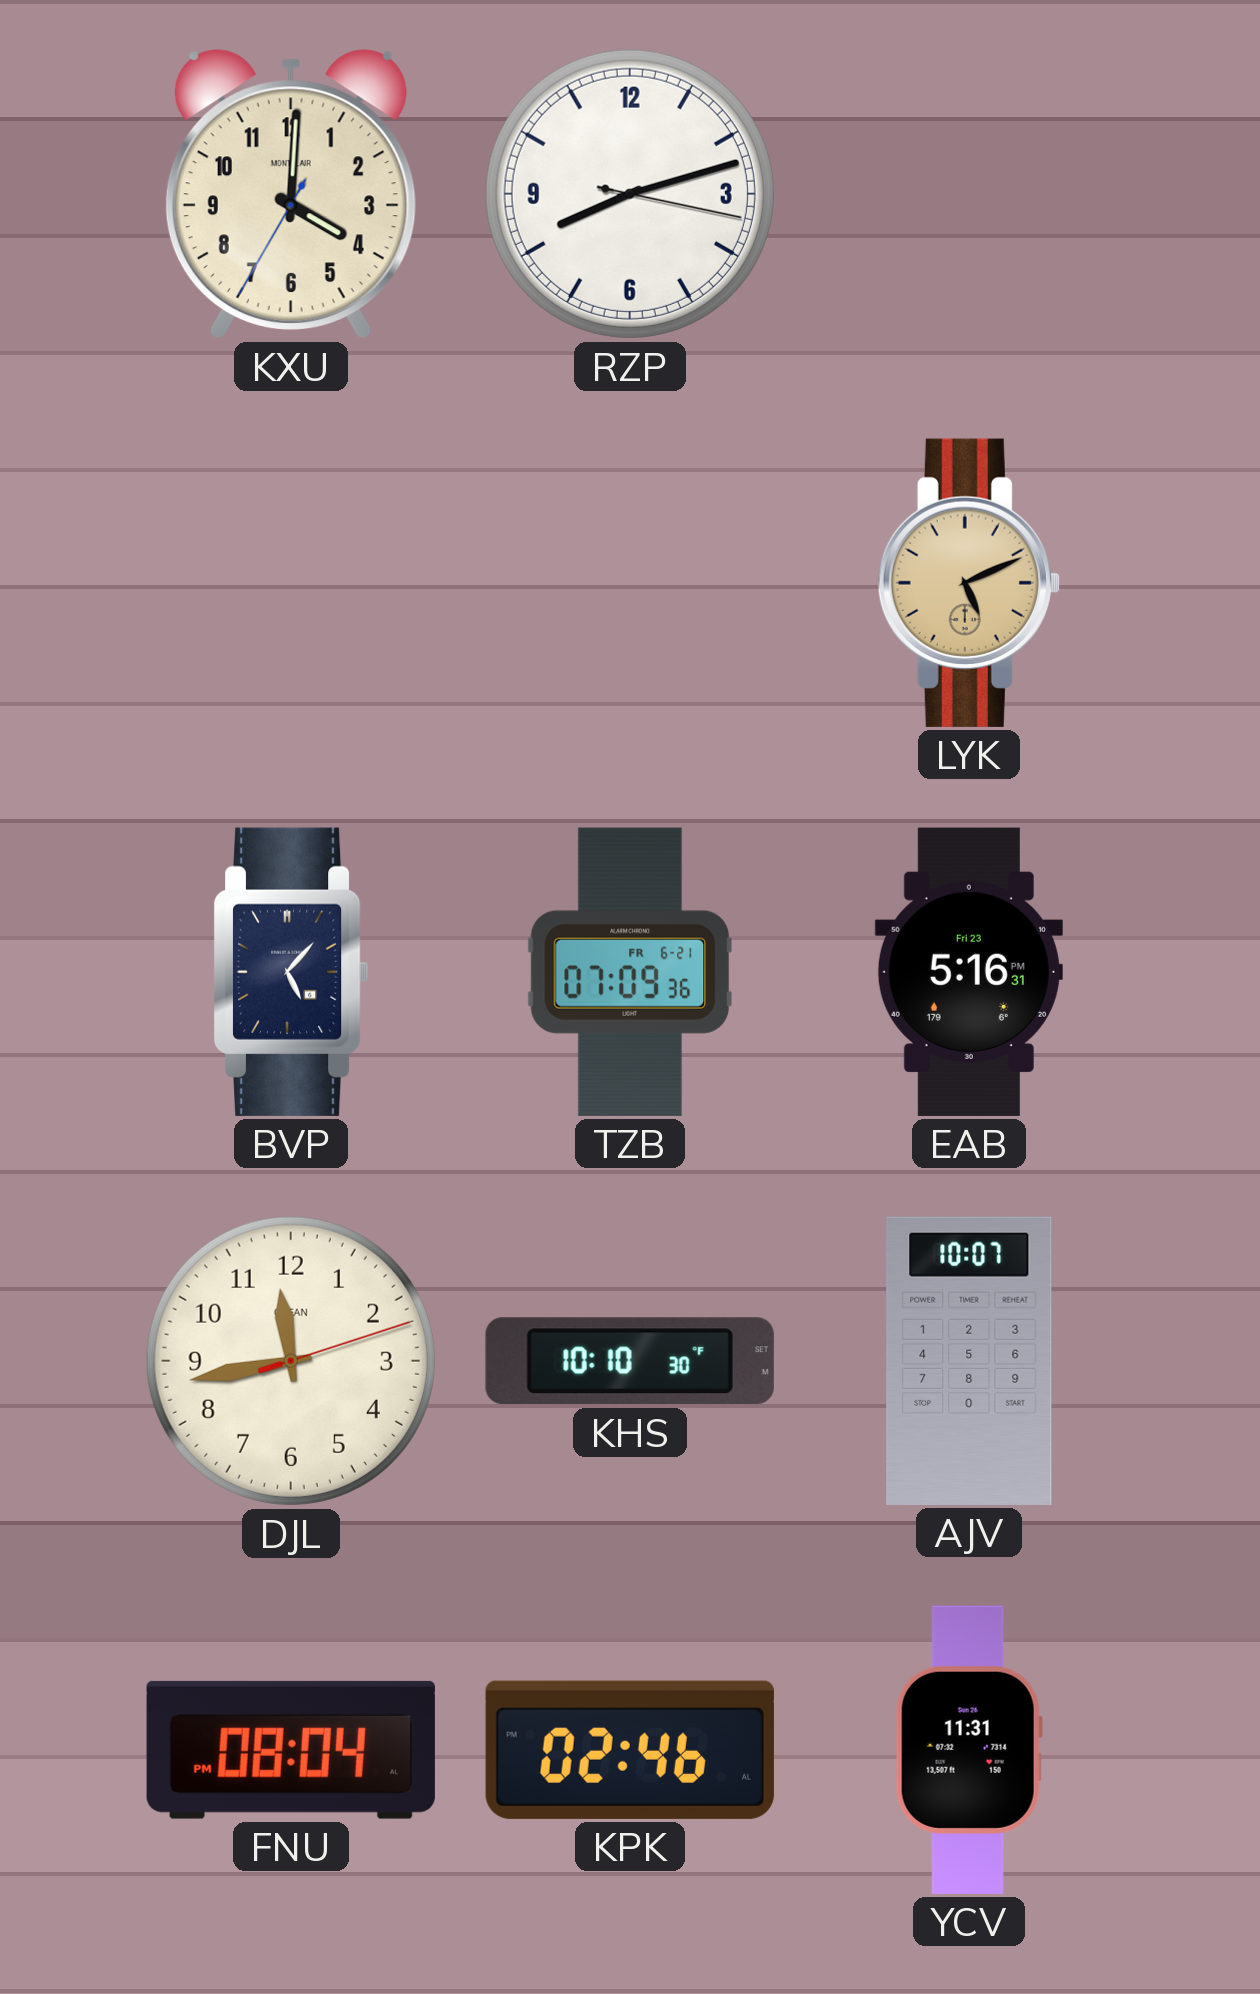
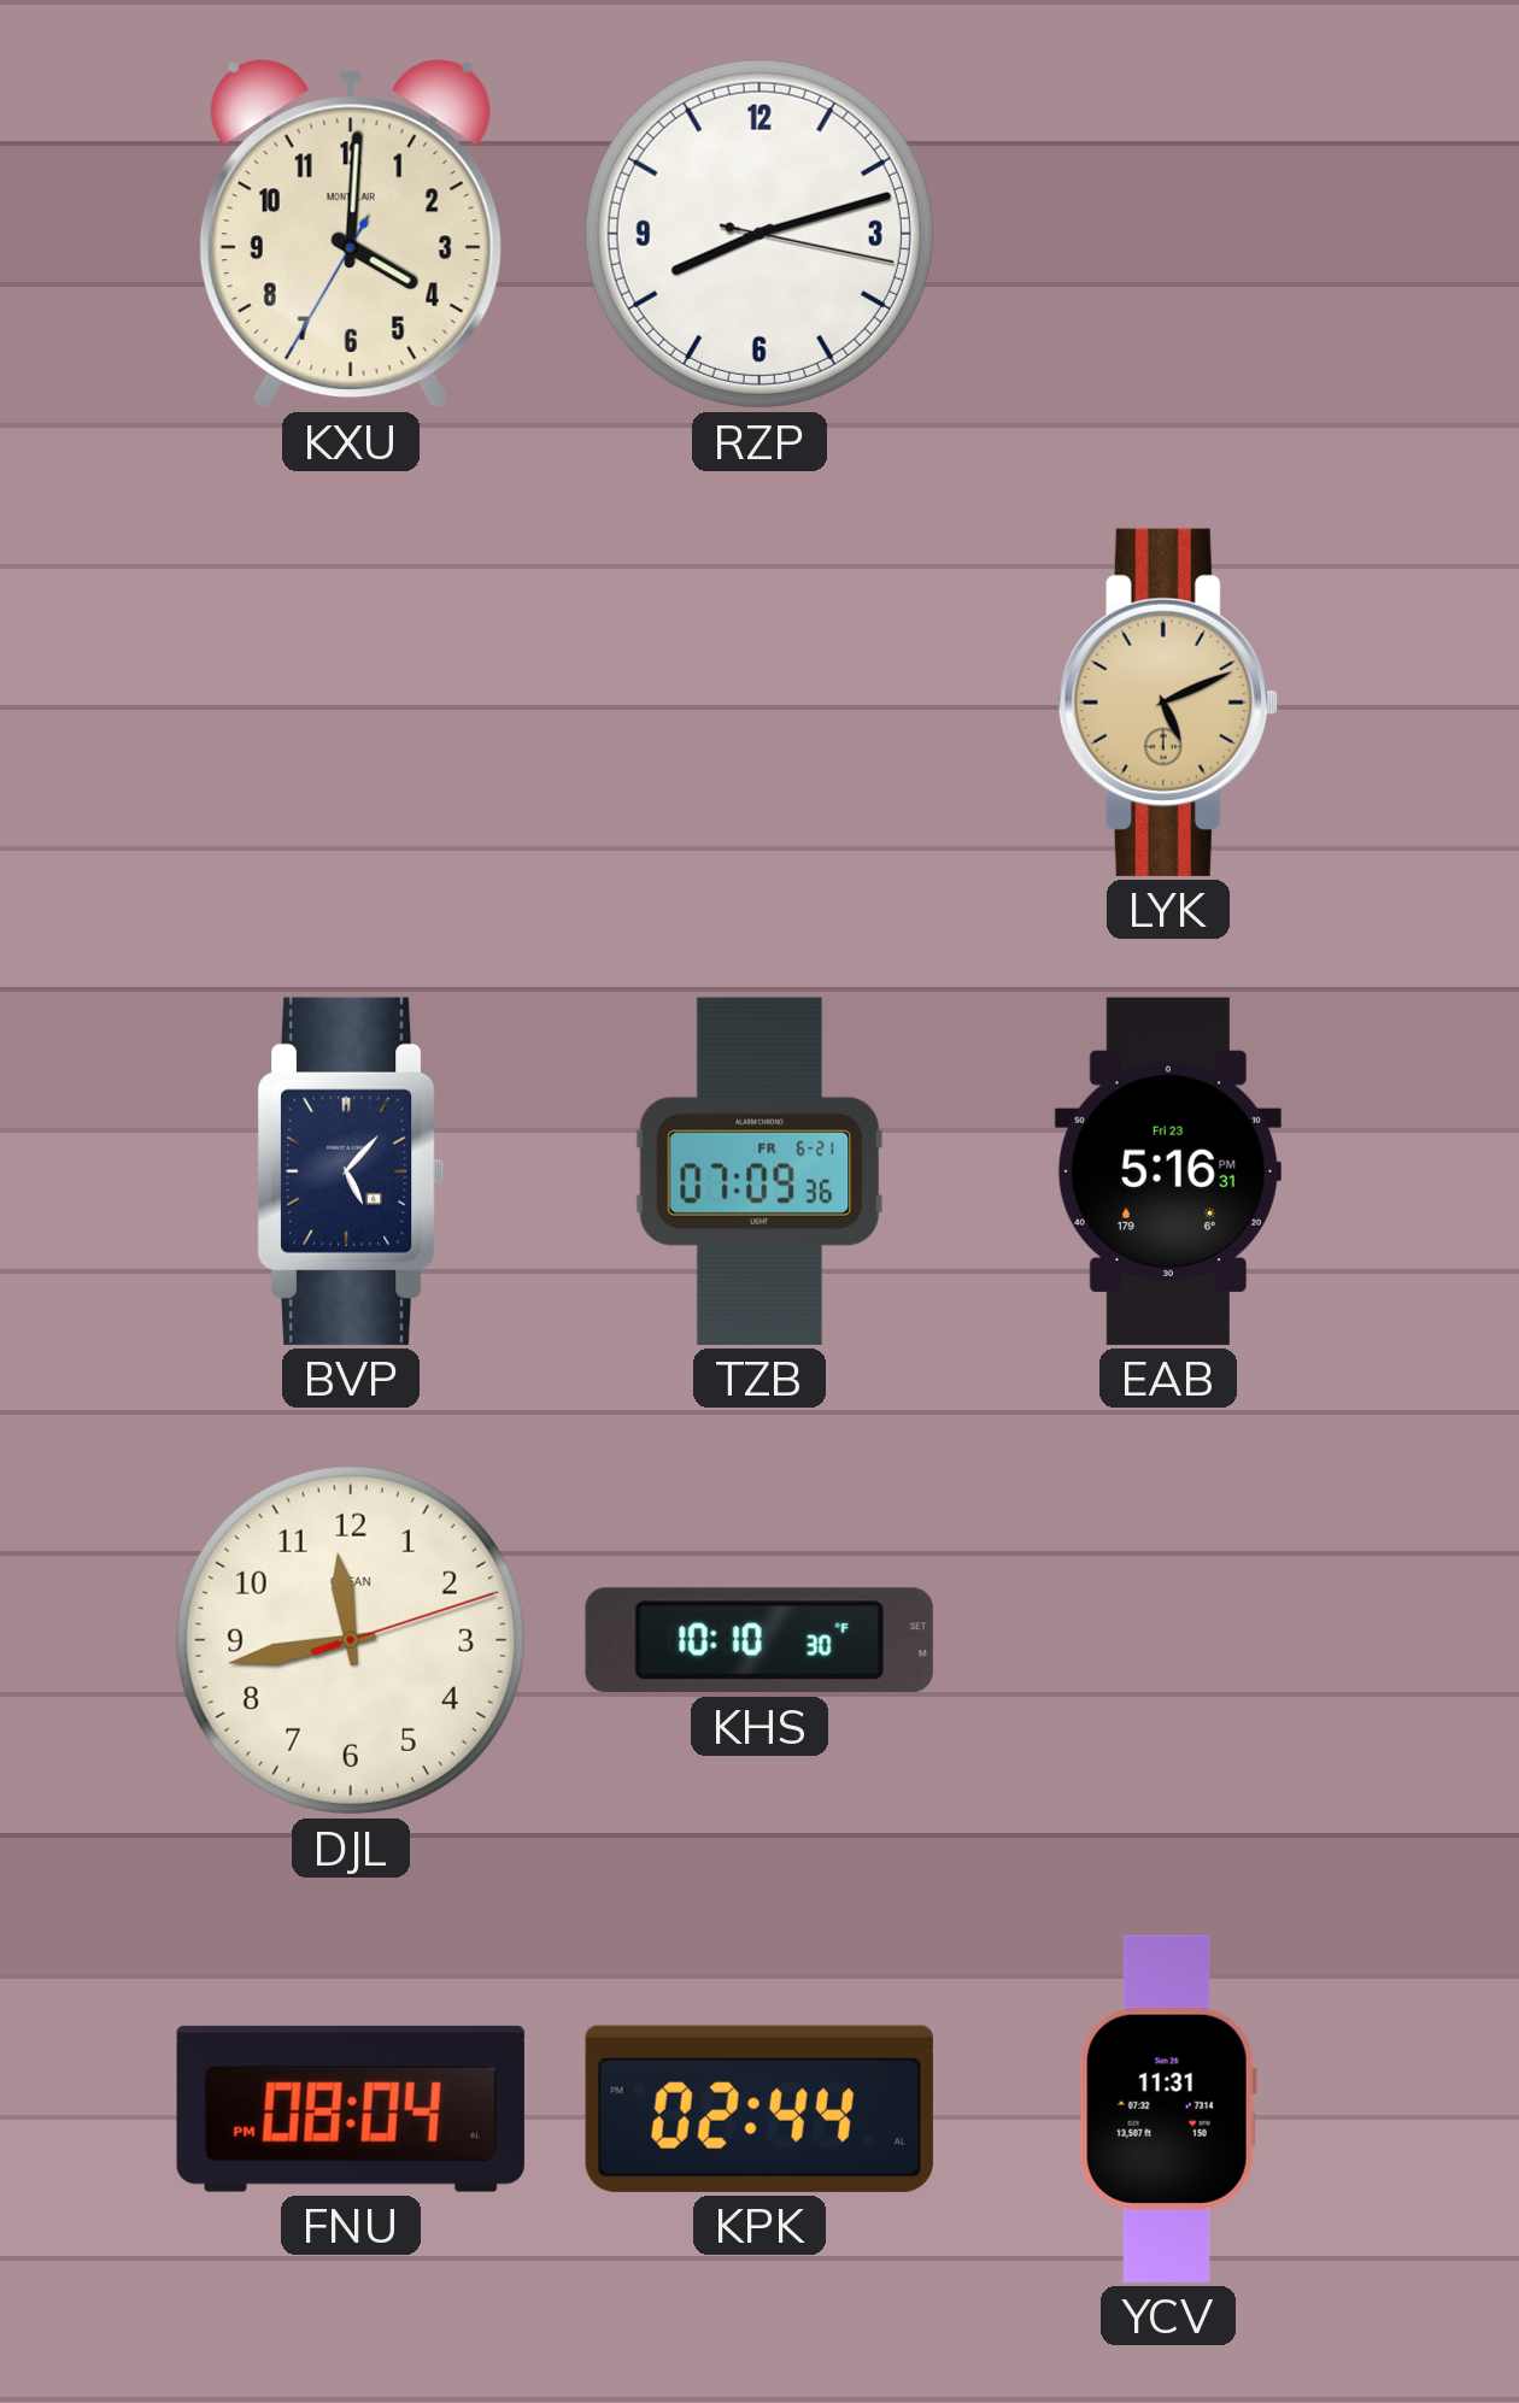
AJV: 10:07 -> none (969, 1361)
KPK: 02:46 -> 02:44 (759, 2109)
